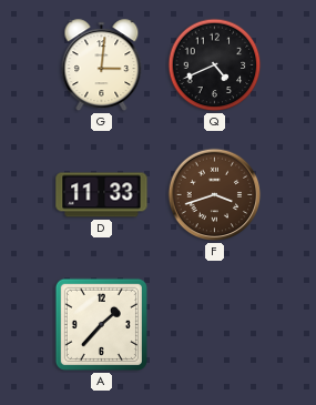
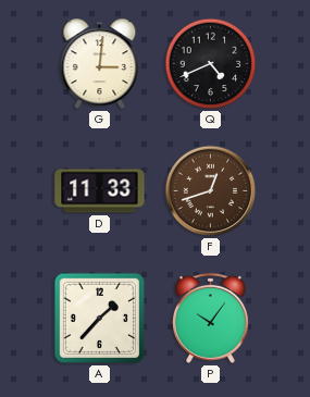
F: 3:42 -> 12:42 (211, 191)
P: none -> 10:06 (210, 318)
